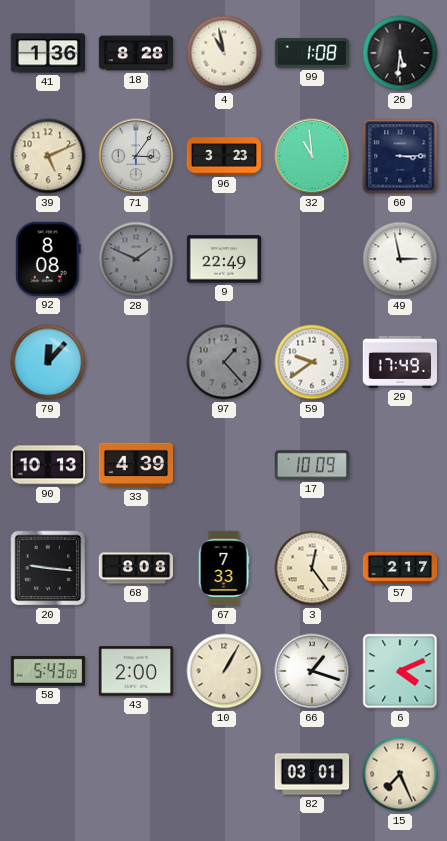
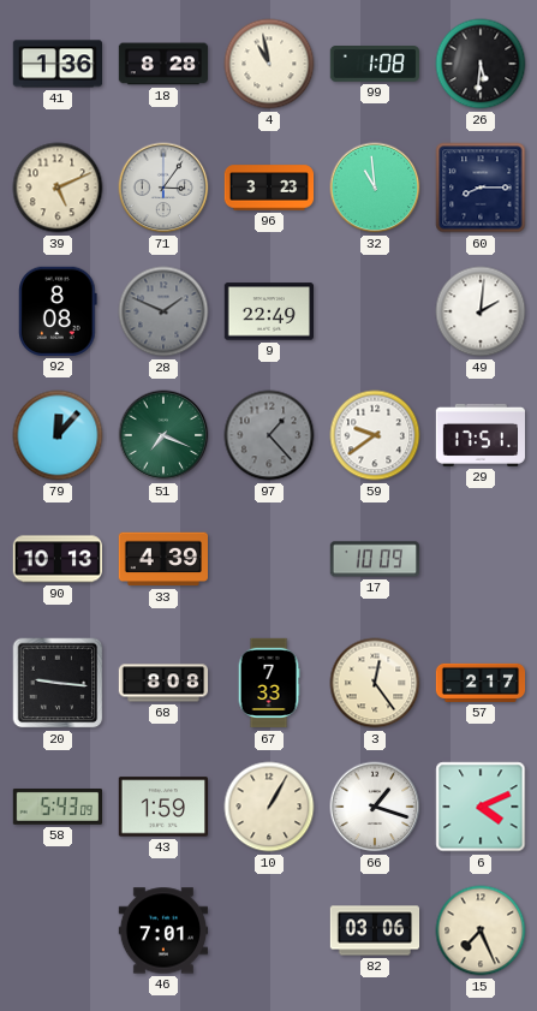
60: 3:15 -> 8:15 (481, 188)
49: 2:58 -> 2:01 (481, 311)
51: none -> 7:19 (163, 435)
29: 17:49 -> 17:51 (479, 435)
43: 2:00 -> 1:59 (162, 807)
46: none -> 7:01 (162, 930)
82: 03:01 -> 03:06 (375, 930)
